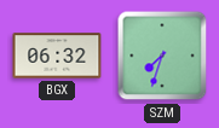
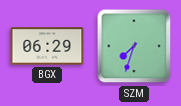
BGX: 06:32 -> 06:29 (47, 46)
